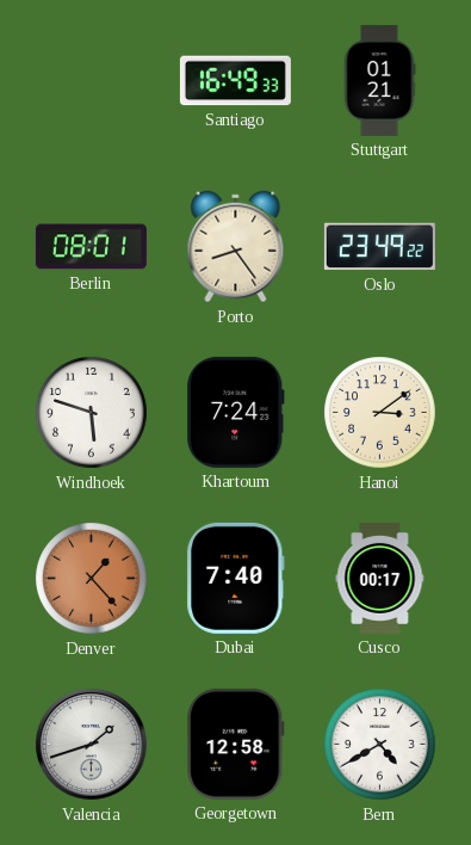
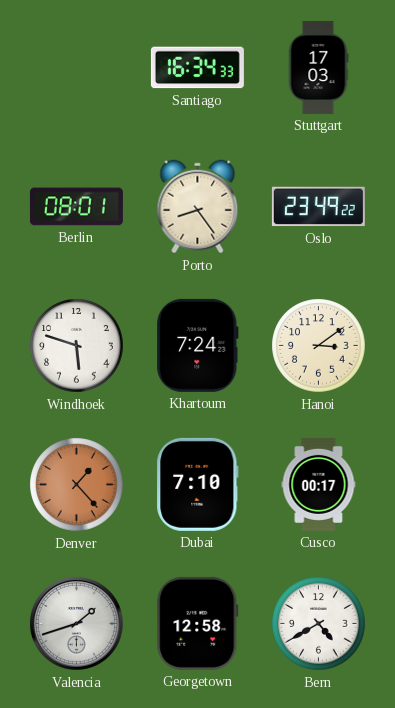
Santiago: 16:49 -> 16:34 (197, 68)
Stuttgart: 01:21 -> 17:03 (318, 67)
Dubai: 7:40 -> 7:10 (198, 484)
